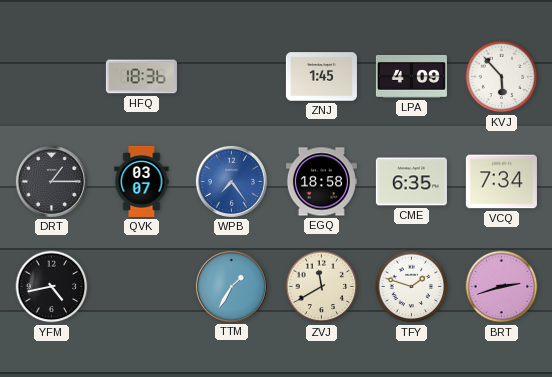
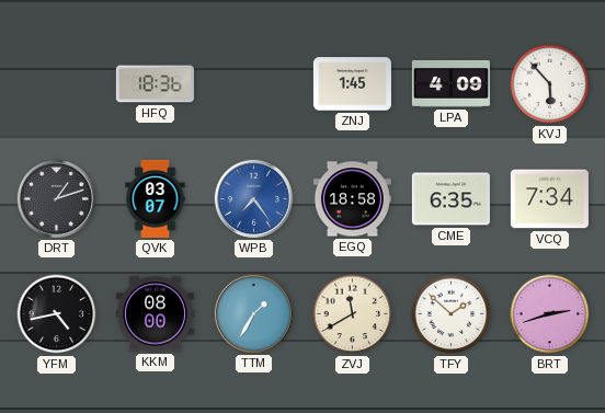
DRT: 1:15 -> 1:12 (56, 198)
KKM: none -> 08:00 (155, 314)
TFY: 1:48 -> 1:52 (452, 314)
